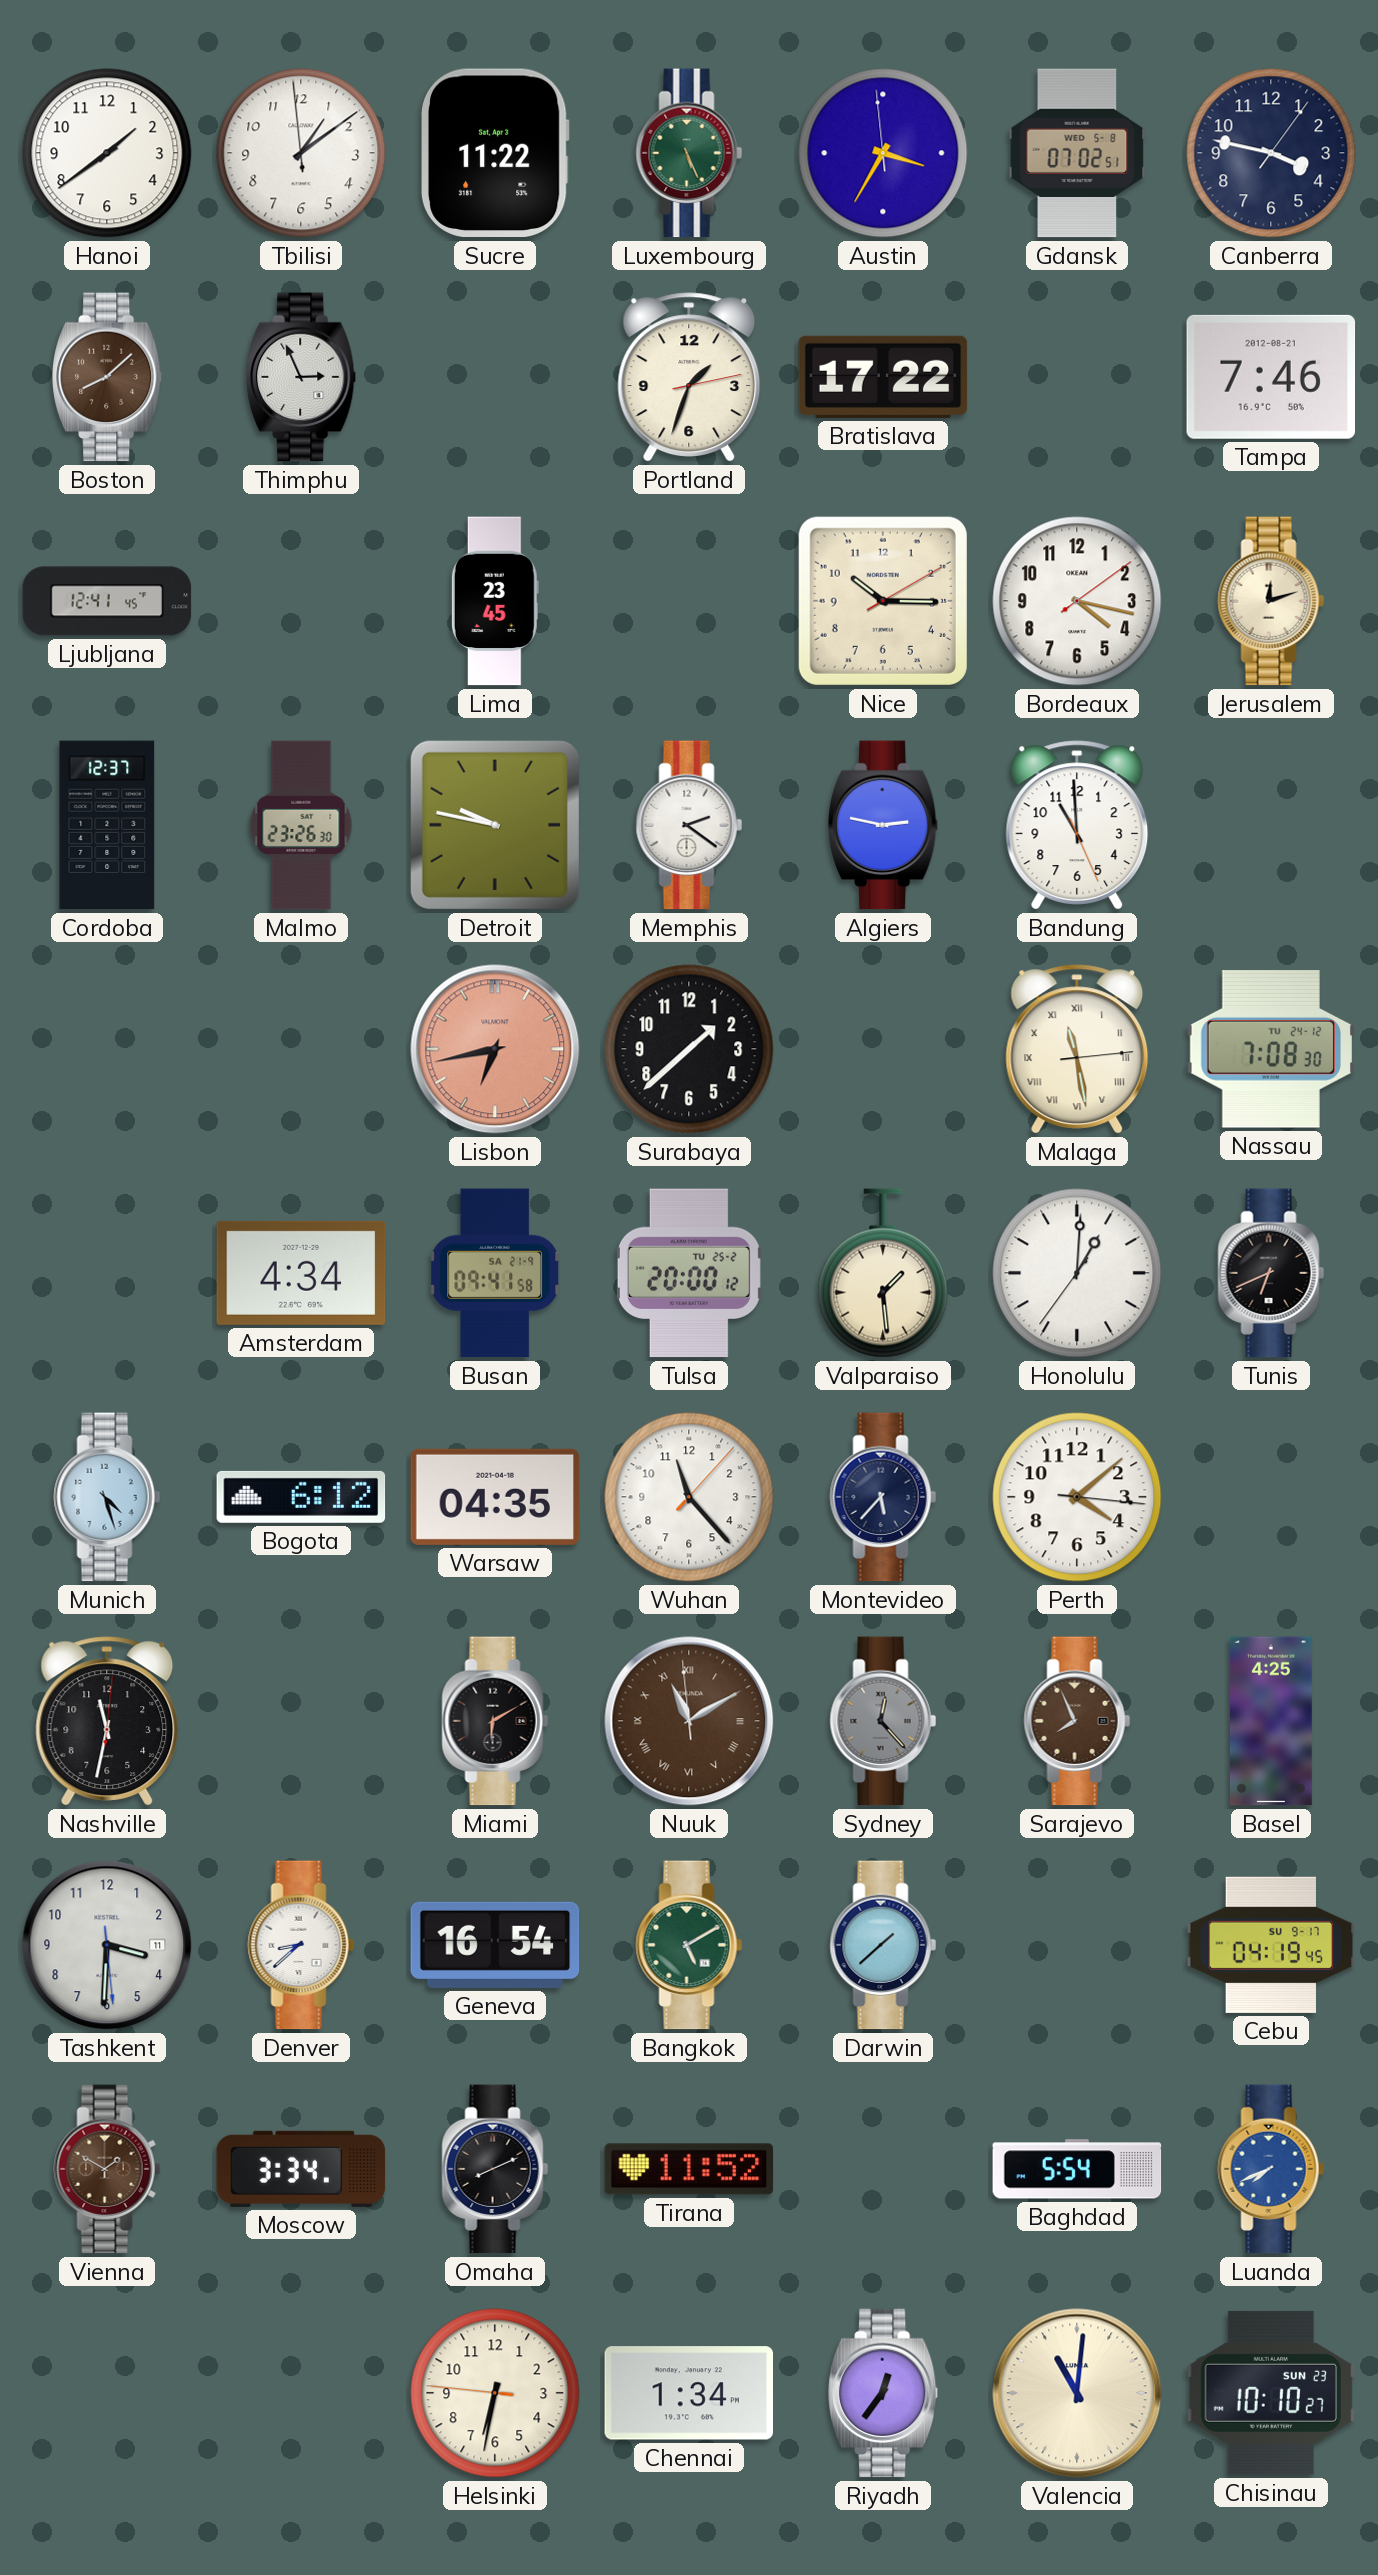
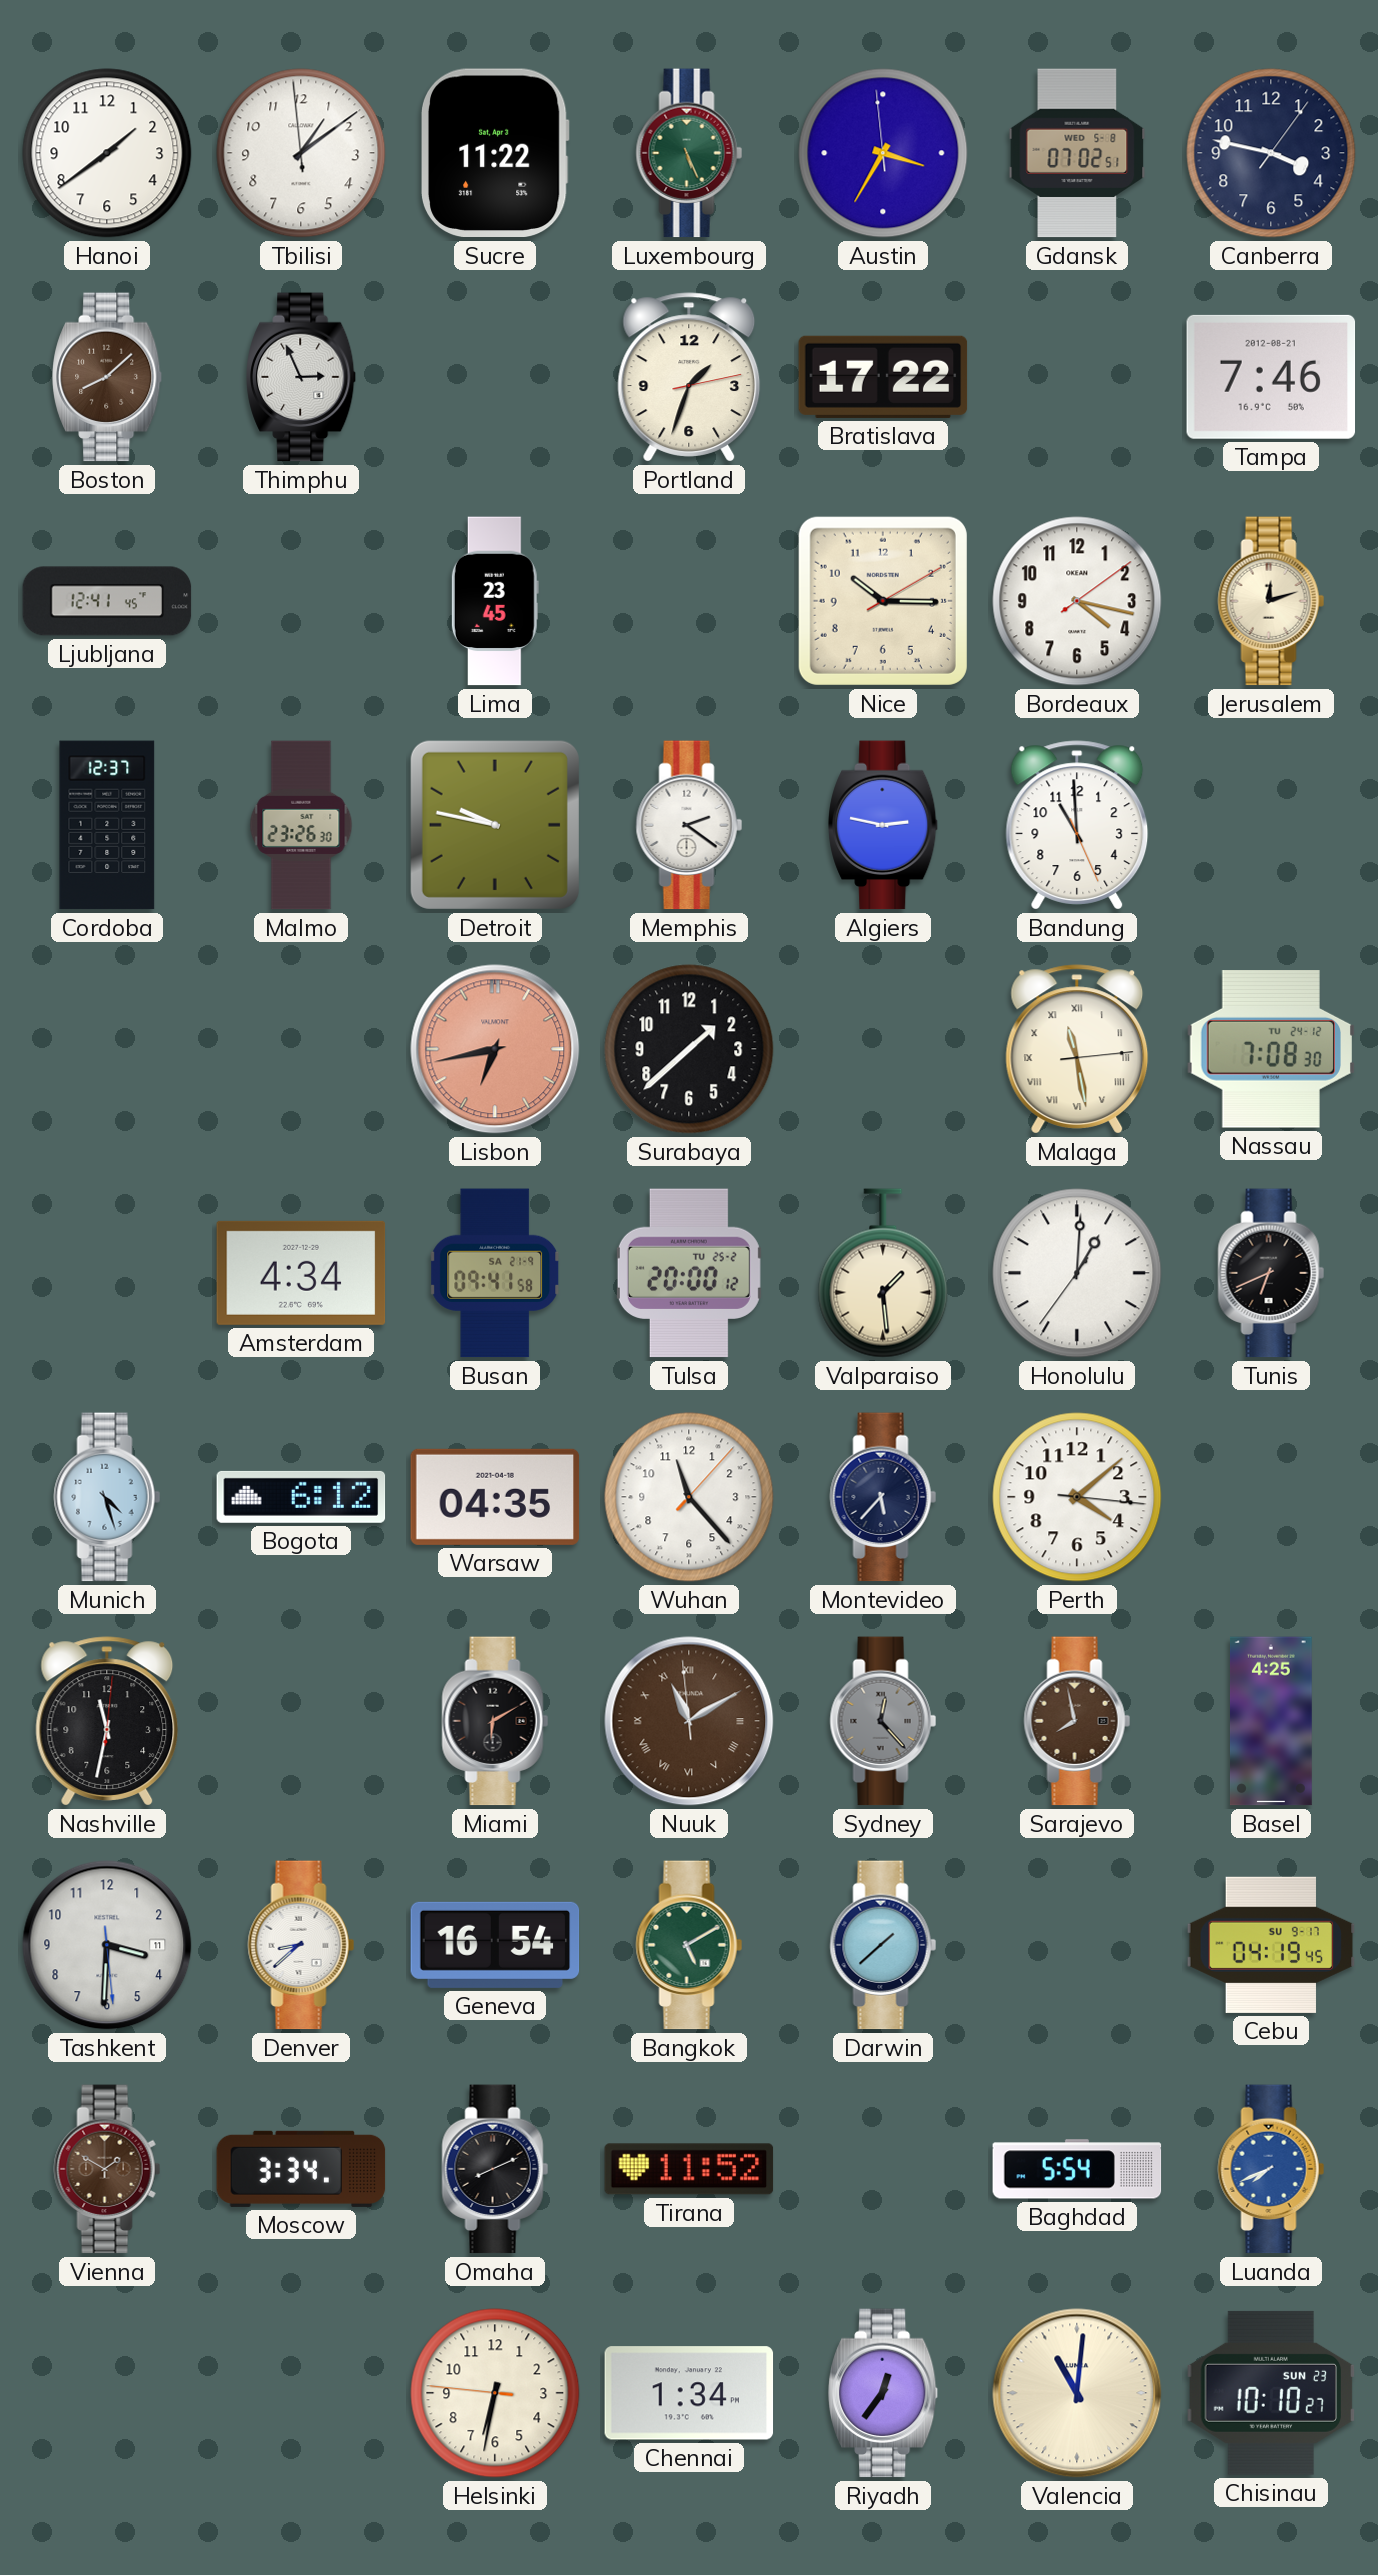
Sarajevo: 7:56 -> 7:58 (1077, 1721)
